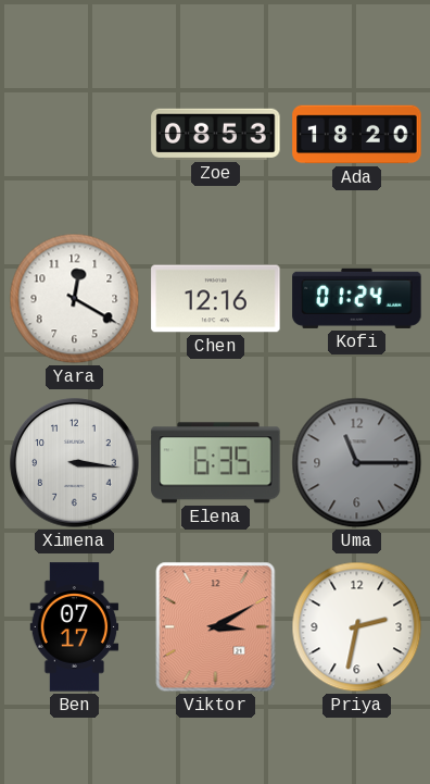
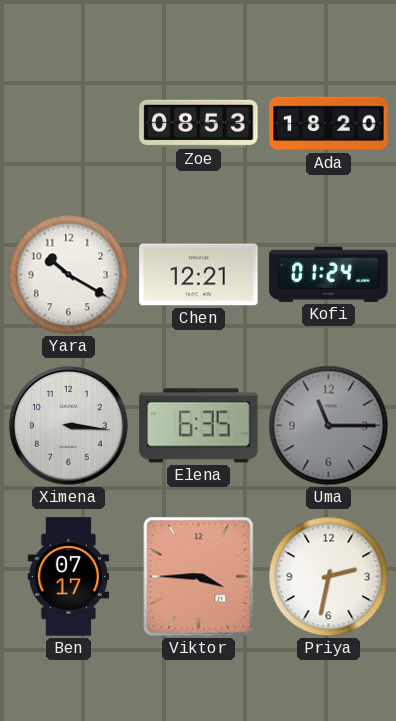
Yara: 12:20 -> 10:20 (69, 275)
Chen: 12:16 -> 12:21 (199, 275)
Viktor: 3:10 -> 3:45 (199, 577)
